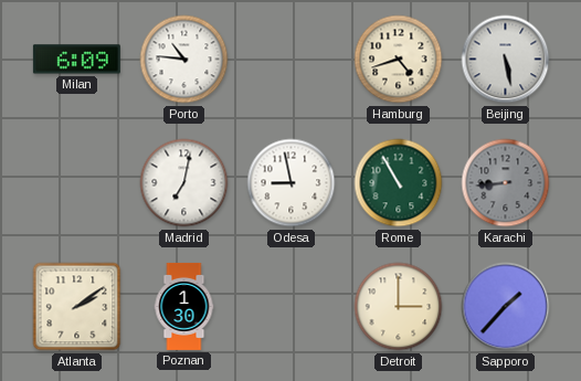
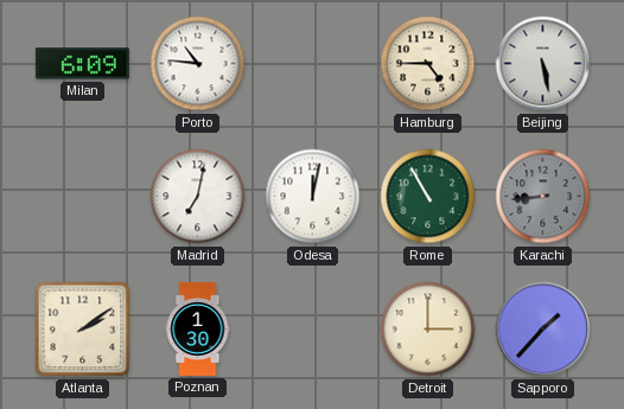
Hamburg: 4:42 -> 4:45 (428, 64)
Odesa: 8:58 -> 12:02 (313, 197)
